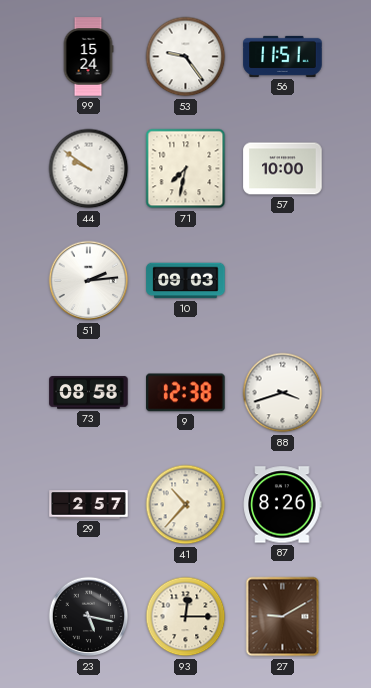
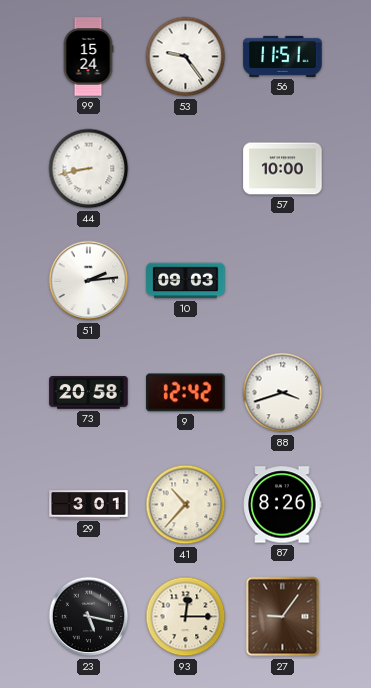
44: 9:51 -> 8:43 (89, 169)
71: 7:32 -> none (186, 169)
73: 08:58 -> 20:58 (89, 393)
9: 12:38 -> 12:42 (186, 393)
29: 2:57 -> 3:01 (89, 505)
27: 9:10 -> 9:06 (283, 617)
